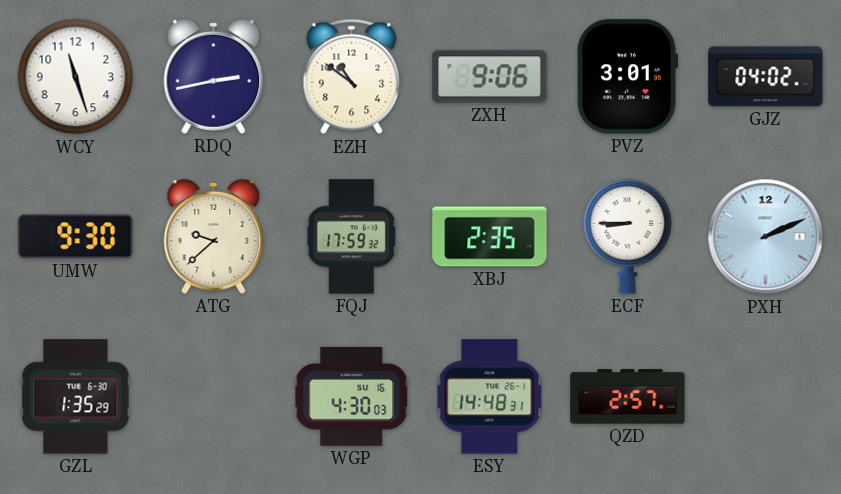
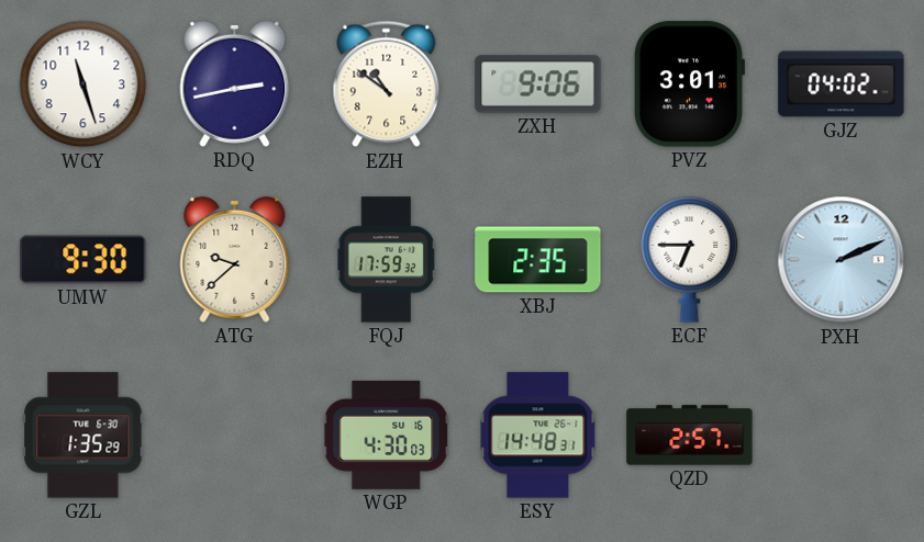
ECF: 8:45 -> 6:45 (690, 260)
